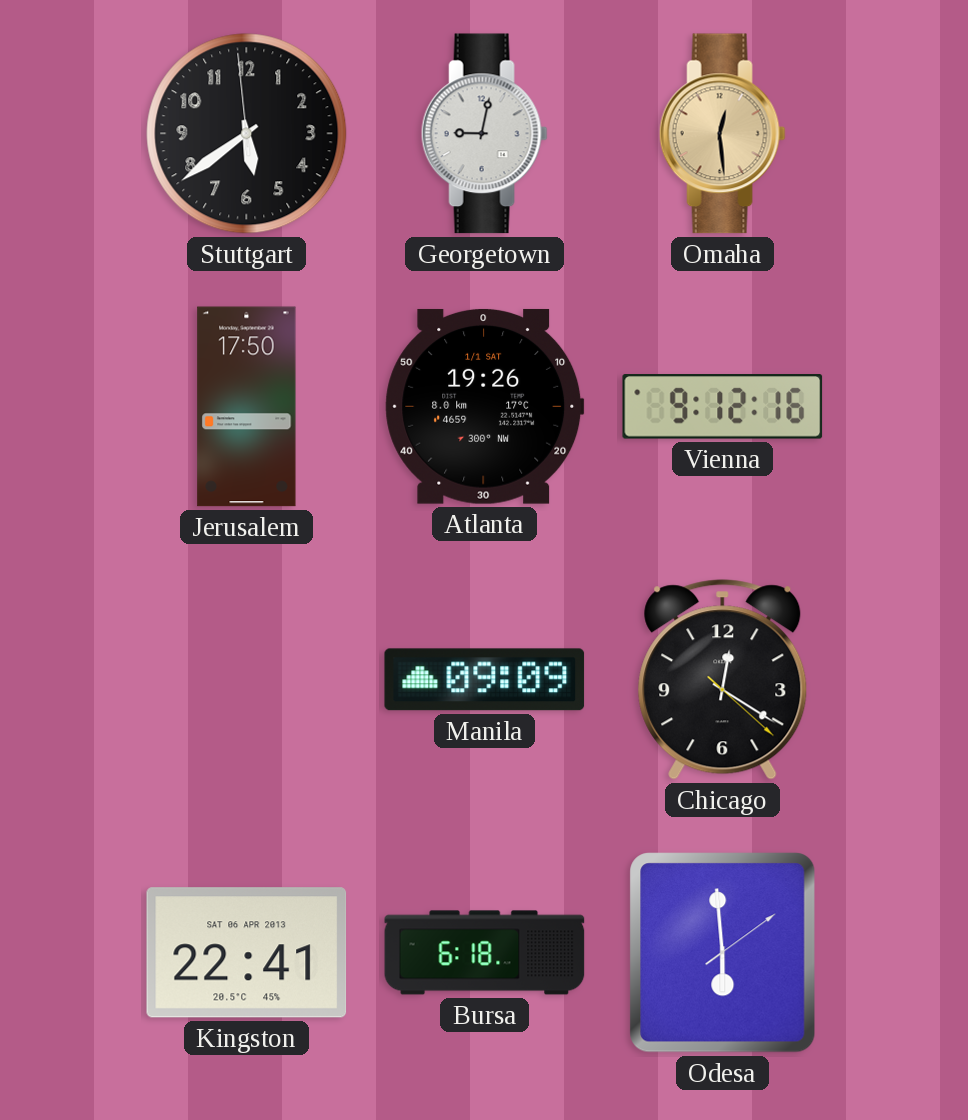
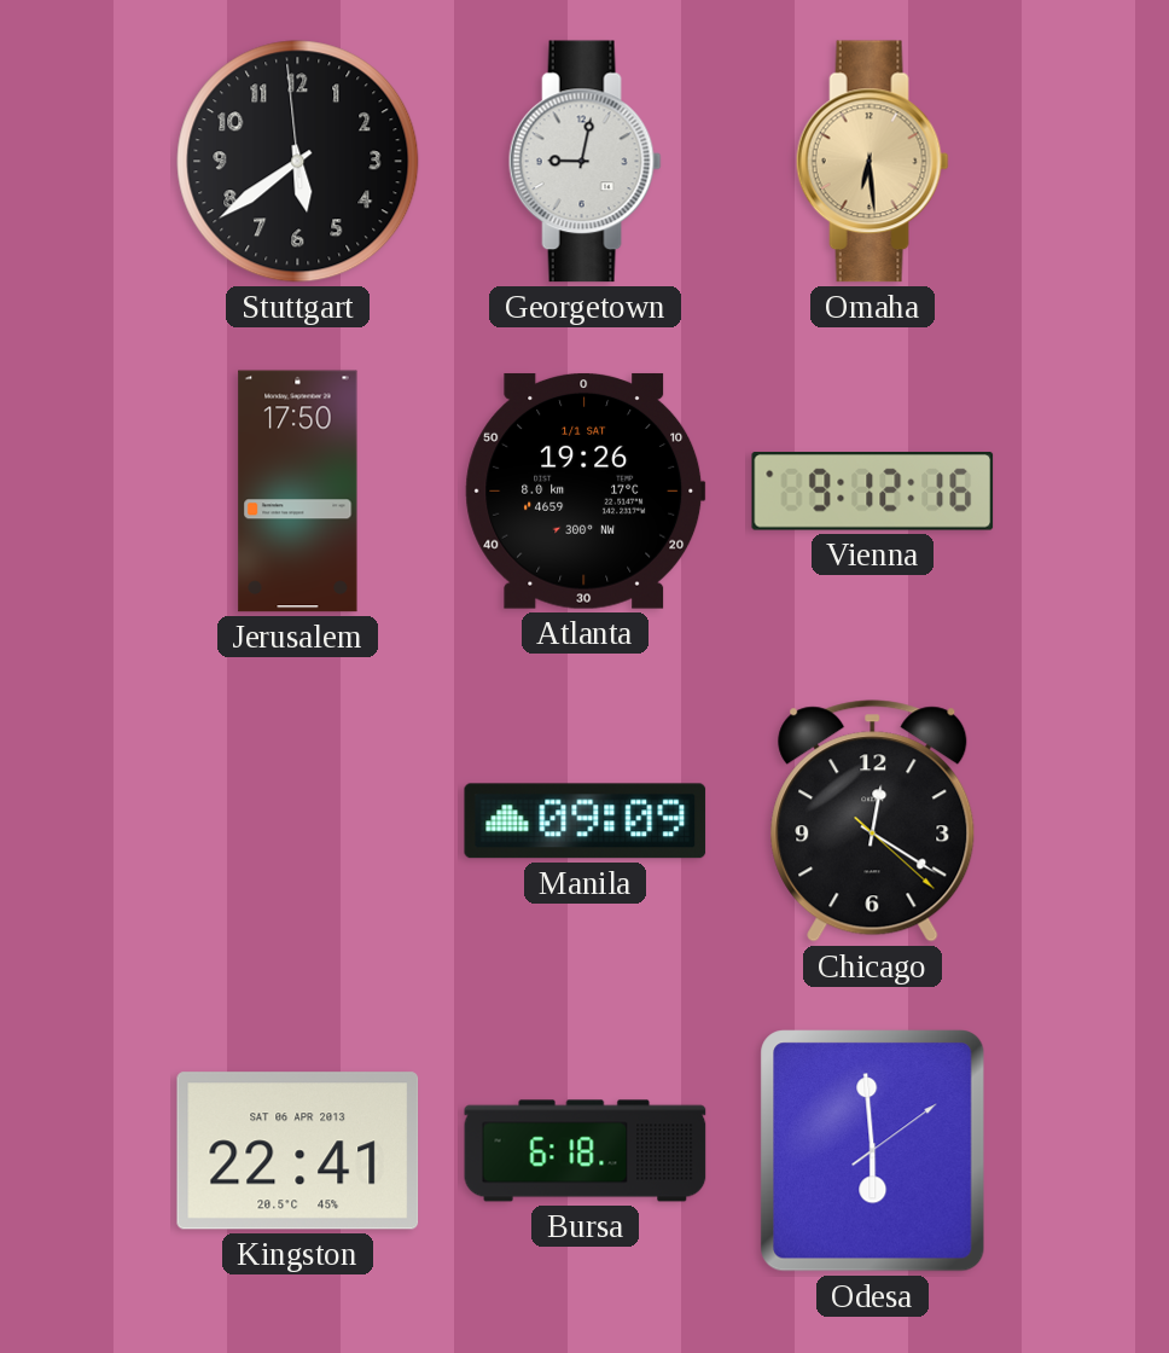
Omaha: 12:29 -> 6:29 (872, 162)
